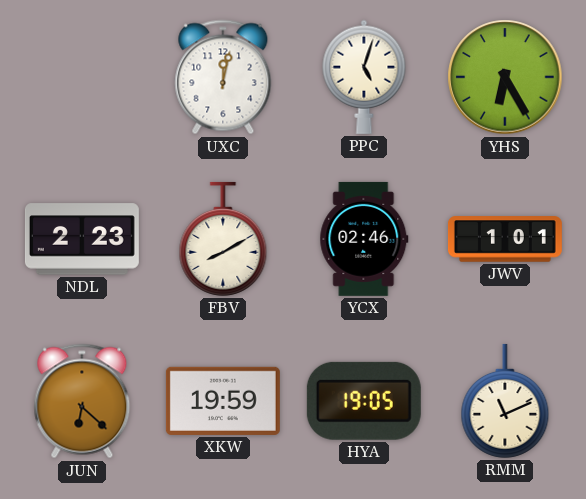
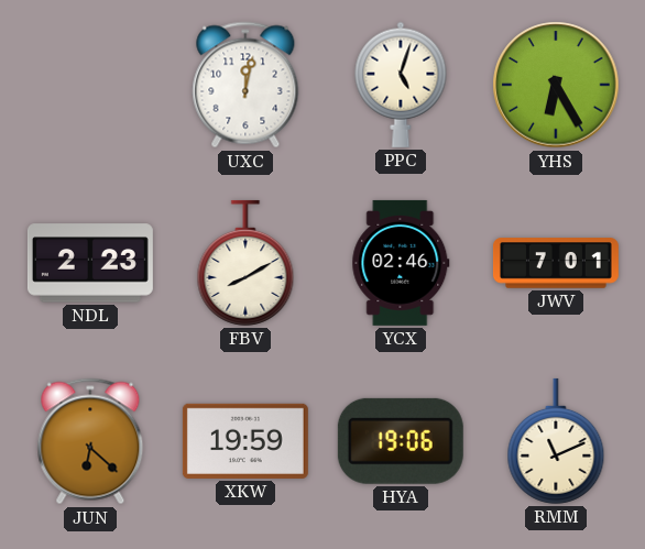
JWV: 1:01 -> 7:01 (556, 263)
HYA: 19:05 -> 19:06 (401, 441)
